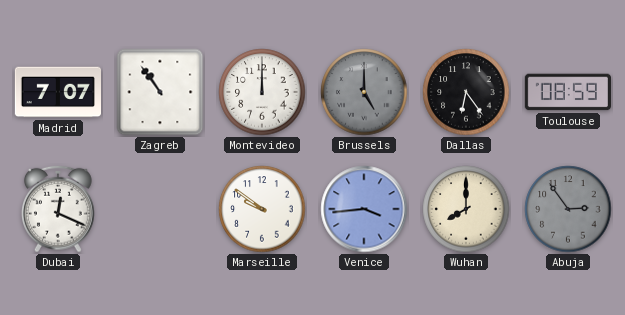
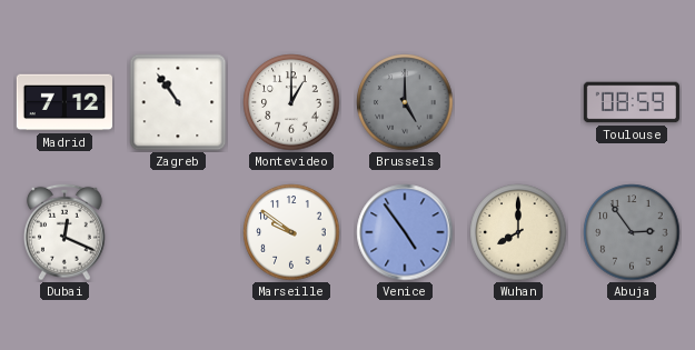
Madrid: 7:07 -> 7:12 (63, 102)
Montevideo: 12:00 -> 1:00 (291, 102)
Dallas: 6:24 -> none (466, 92)
Venice: 3:44 -> 4:54 (405, 232)
